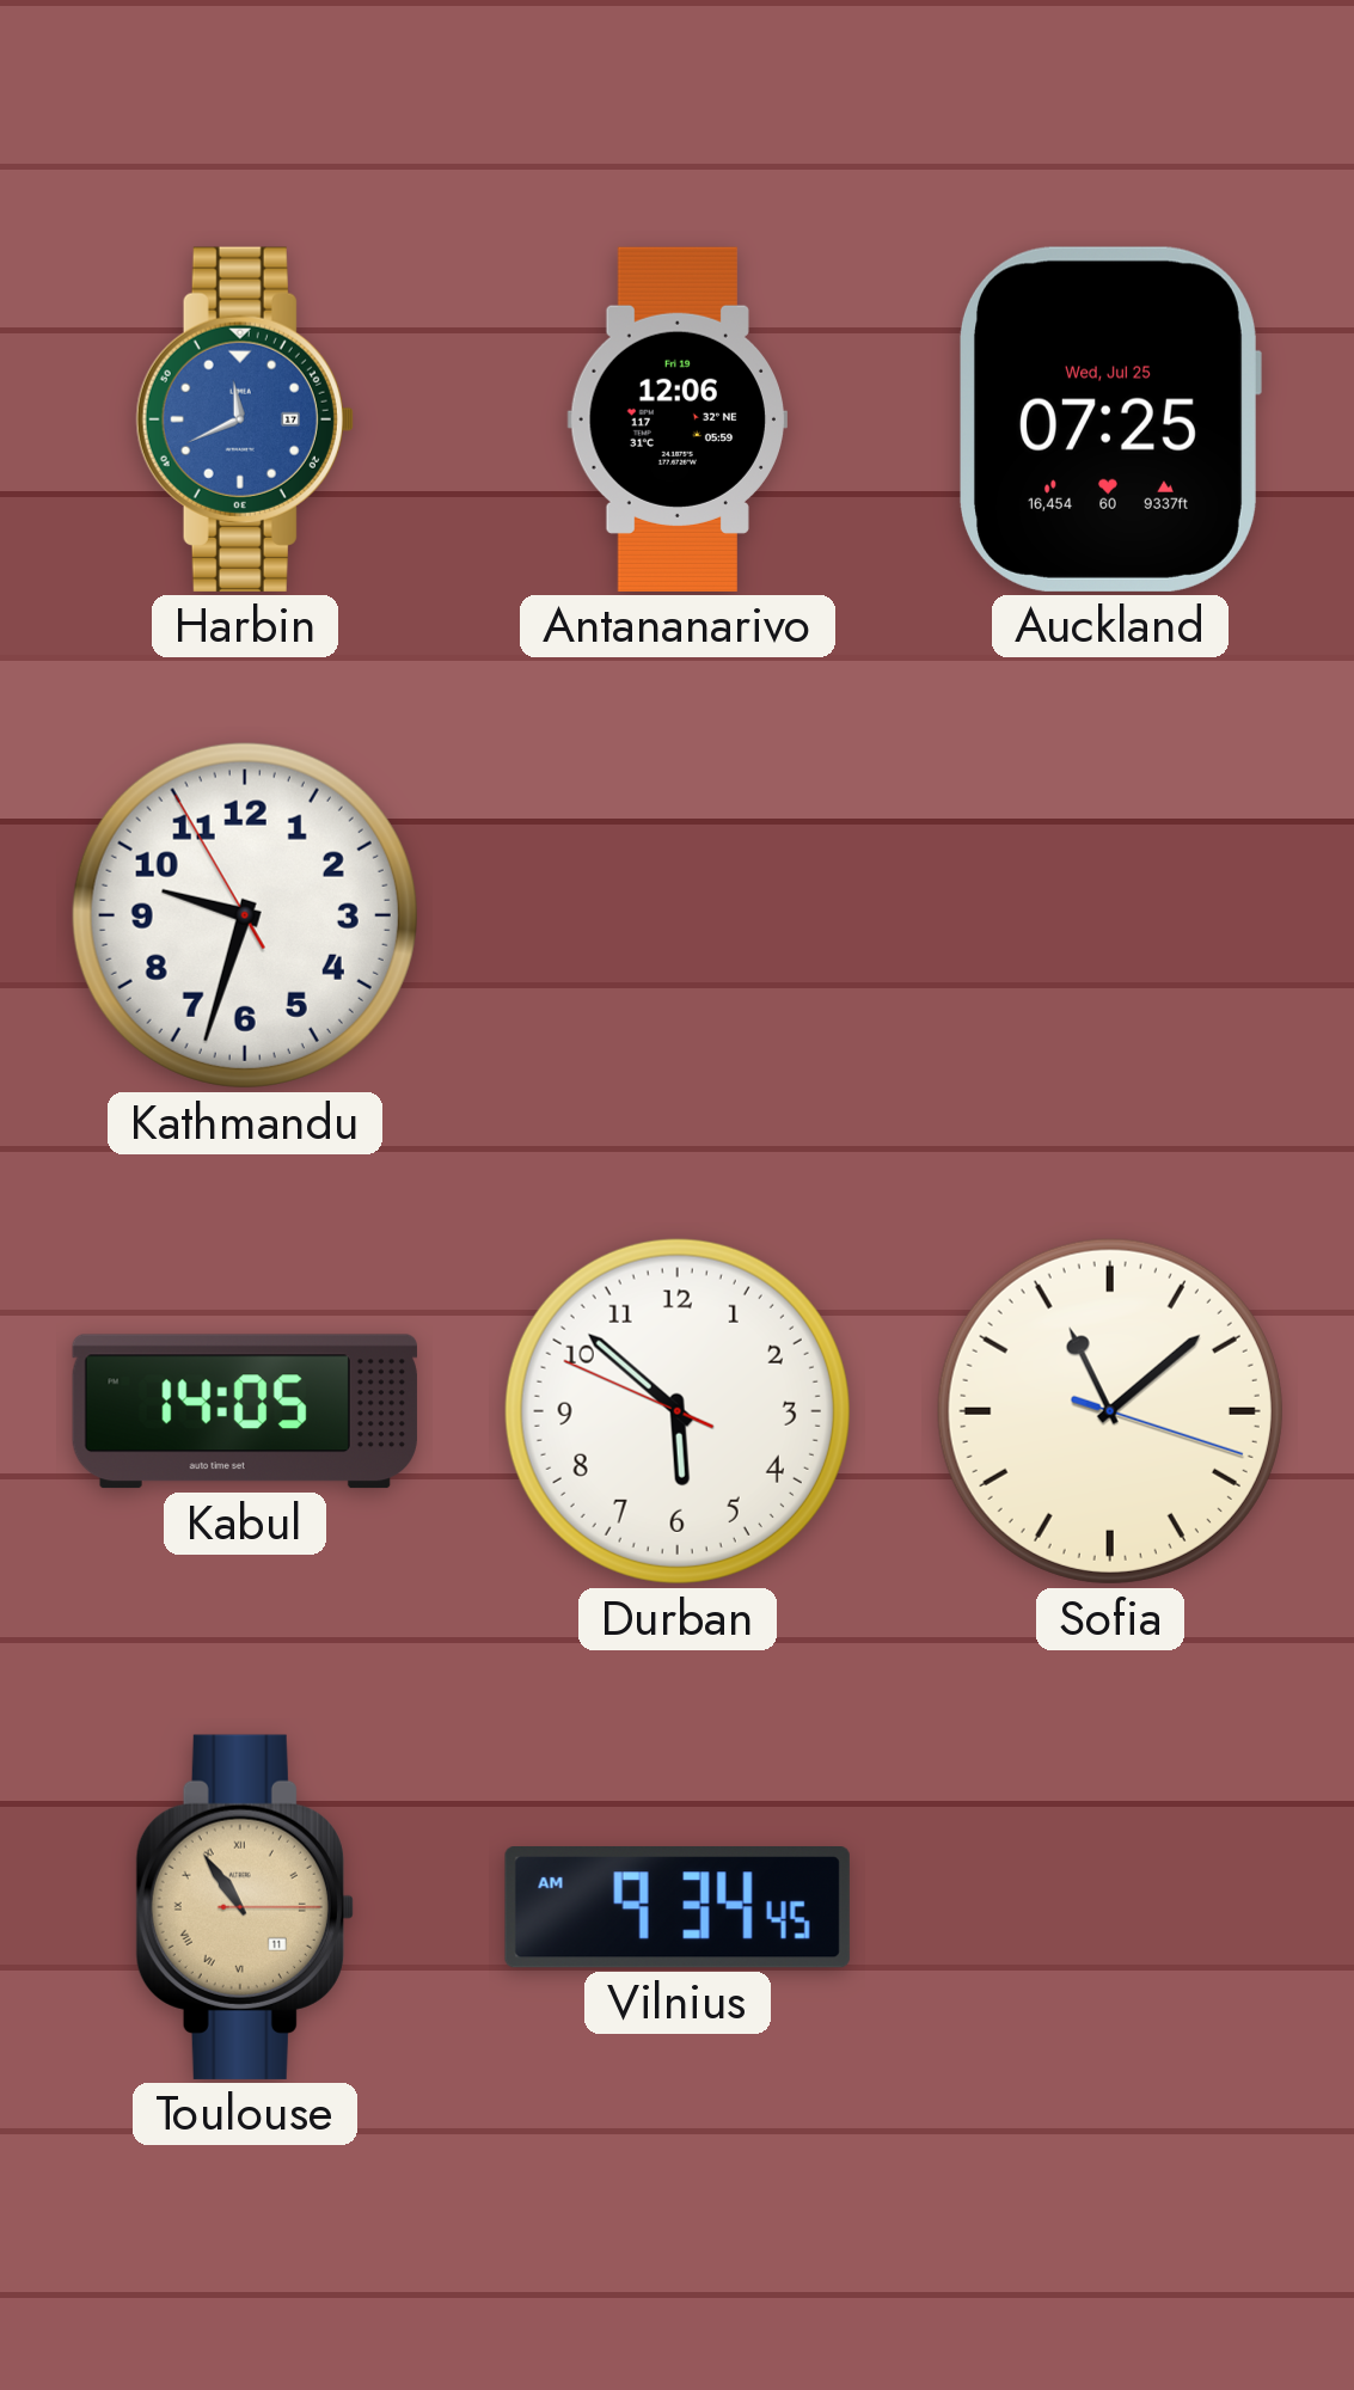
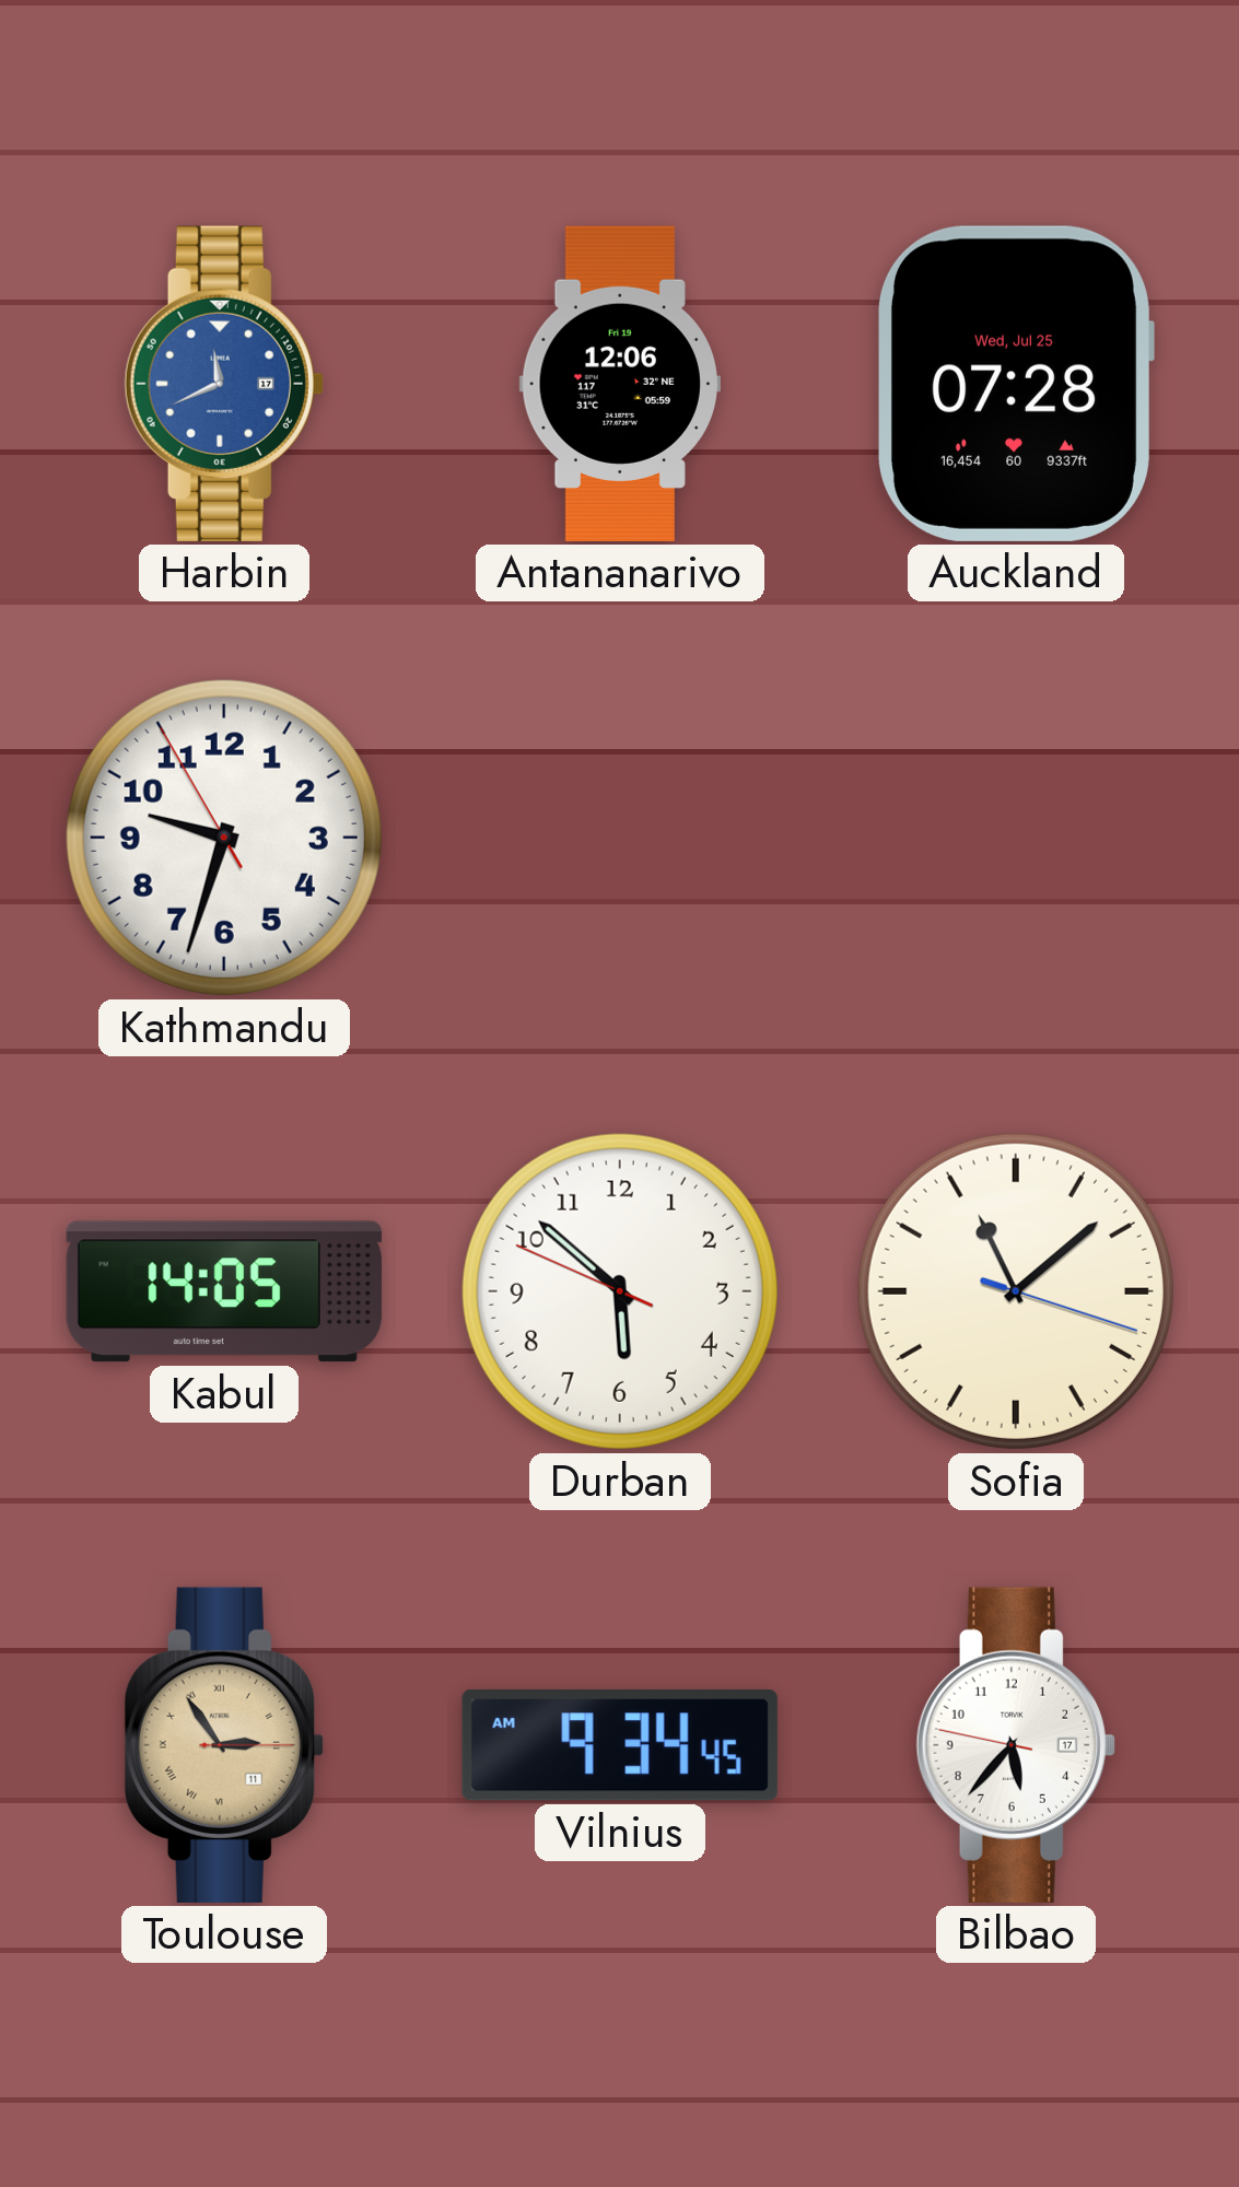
Auckland: 07:25 -> 07:28 (1016, 384)
Toulouse: 10:54 -> 2:54 (224, 1745)
Bilbao: none -> 5:36 (1016, 1745)
